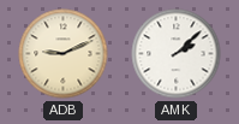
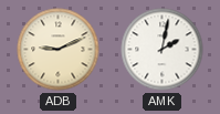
AMK: 2:08 -> 2:02 (163, 50)
